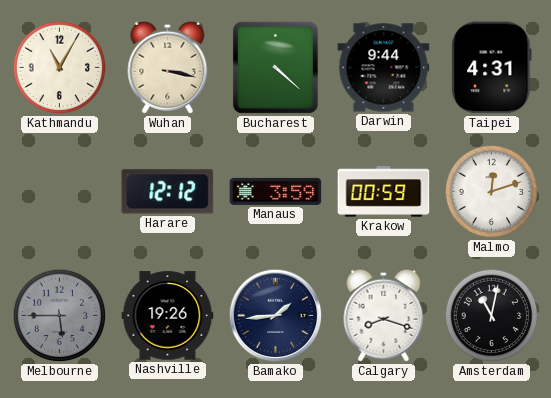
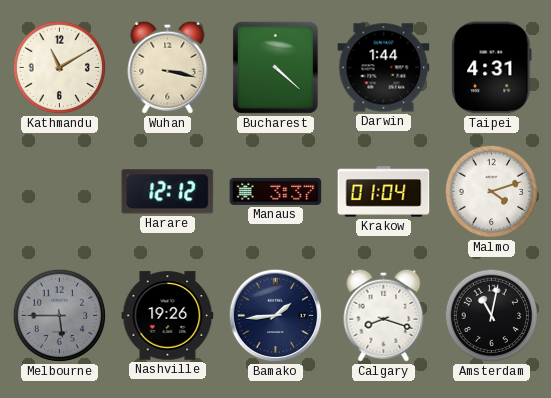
Kathmandu: 11:05 -> 11:10 (60, 68)
Darwin: 9:44 -> 1:44 (384, 68)
Manaus: 3:59 -> 3:37 (276, 191)
Krakow: 00:59 -> 01:04 (384, 192)
Malmo: 12:12 -> 4:12 (492, 192)
